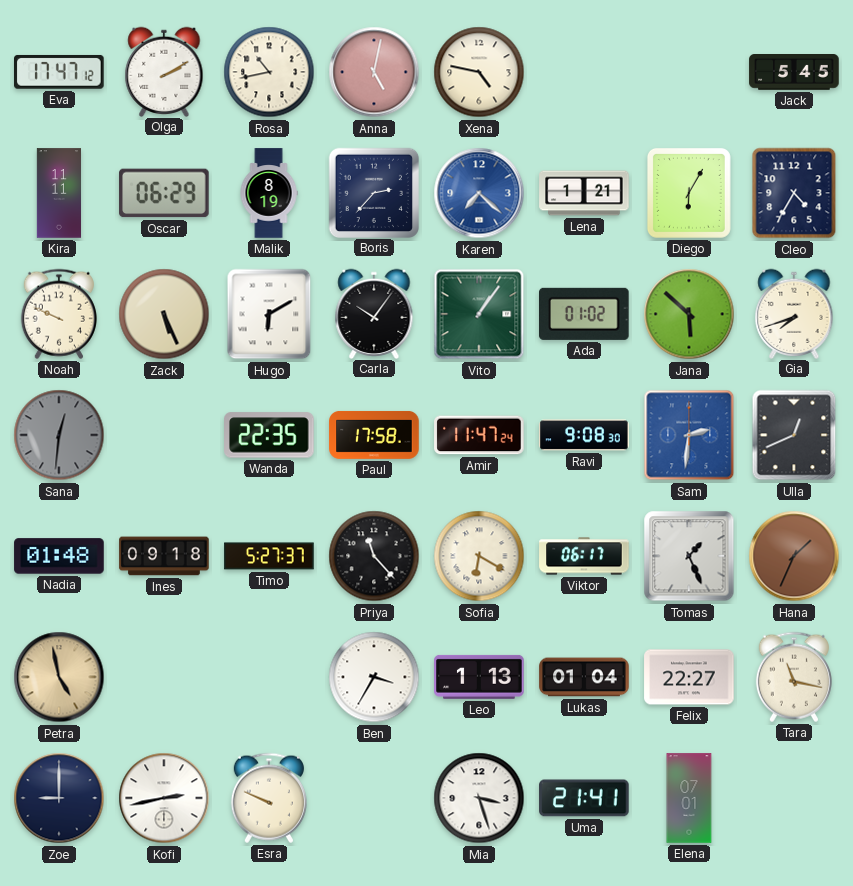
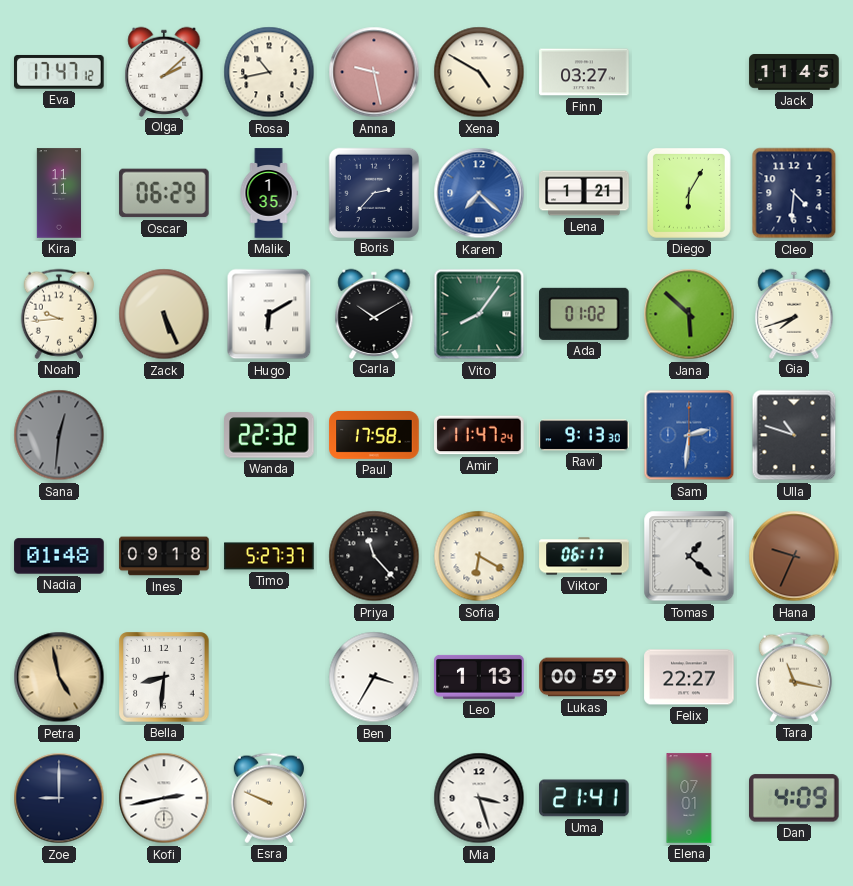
Olga: 2:10 -> 2:08 (164, 71)
Anna: 5:02 -> 9:28 (374, 72)
Xena: 4:47 -> 4:50 (479, 72)
Finn: none -> 03:27 (584, 72)
Jack: 5:45 -> 11:45 (794, 73)
Malik: 8:19 -> 1:35 (269, 193)
Cleo: 4:35 -> 4:31 (794, 193)
Noah: 9:49 -> 9:44 (59, 314)
Carla: 10:06 -> 10:10 (374, 313)
Vito: 1:06 -> 8:06 (479, 314)
Wanda: 22:35 -> 22:32 (269, 435)
Ravi: 9:08 -> 9:13 (584, 435)
Ulla: 12:41 -> 10:48 (794, 435)
Tomas: 1:26 -> 1:22 (689, 556)
Hana: 1:34 -> 9:34 (794, 556)
Bella: none -> 8:31 (164, 677)
Lukas: 01:04 -> 00:59 (584, 677)
Dan: none -> 4:09 (795, 798)
